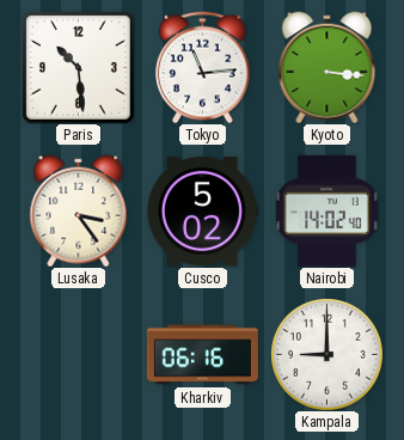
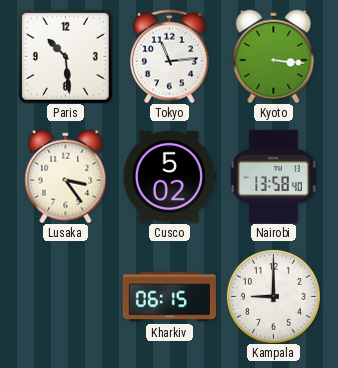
Nairobi: 14:02 -> 13:58 (274, 176)
Kharkiv: 06:16 -> 06:15 (169, 297)
